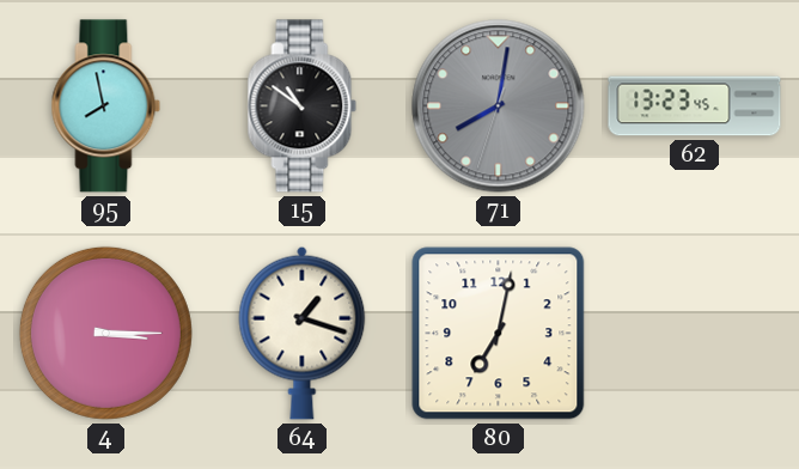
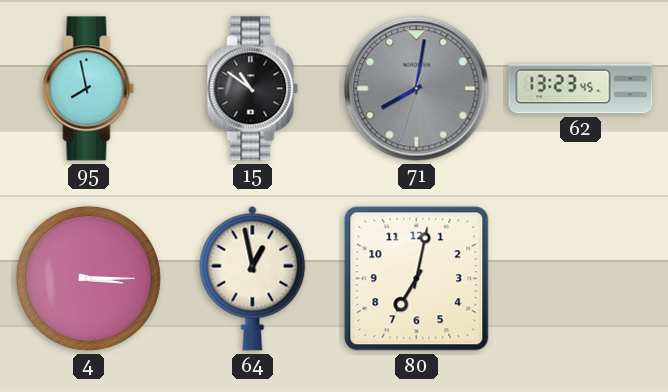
64: 1:18 -> 12:58 (253, 278)
